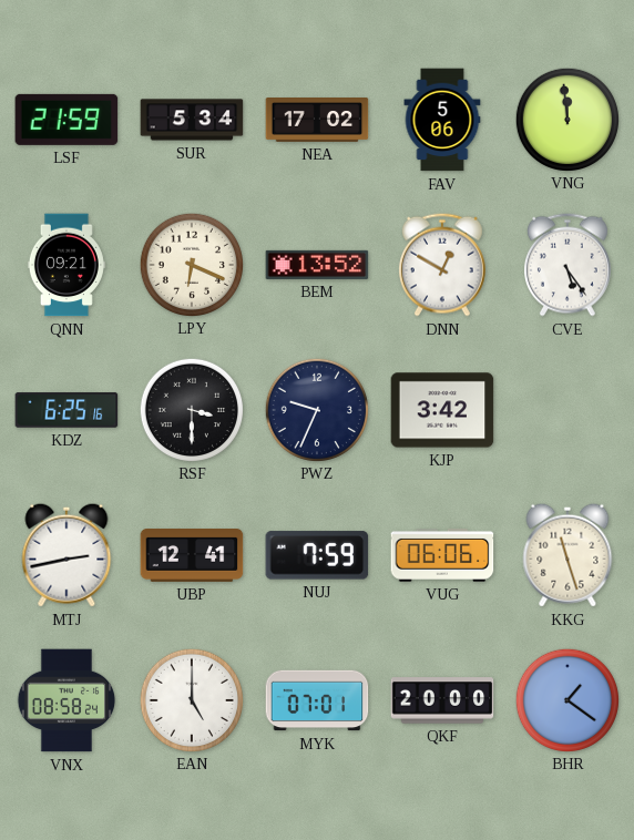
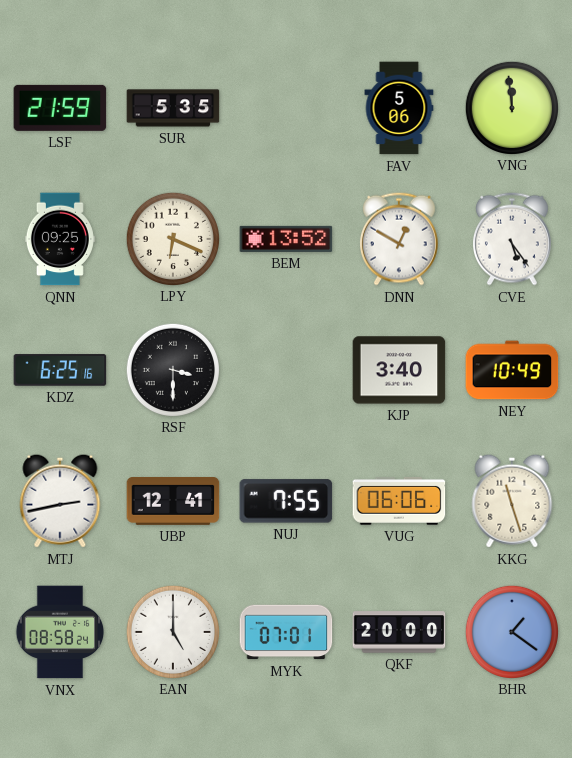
SUR: 5:34 -> 5:35 (173, 108)
NEA: 17:02 -> none (317, 121)
QNN: 09:21 -> 09:25 (60, 239)
PWZ: 9:34 -> none (316, 409)
KJP: 3:42 -> 3:40 (399, 370)
NEY: none -> 10:49 (512, 370)
NUJ: 7:59 -> 7:55 (286, 501)
